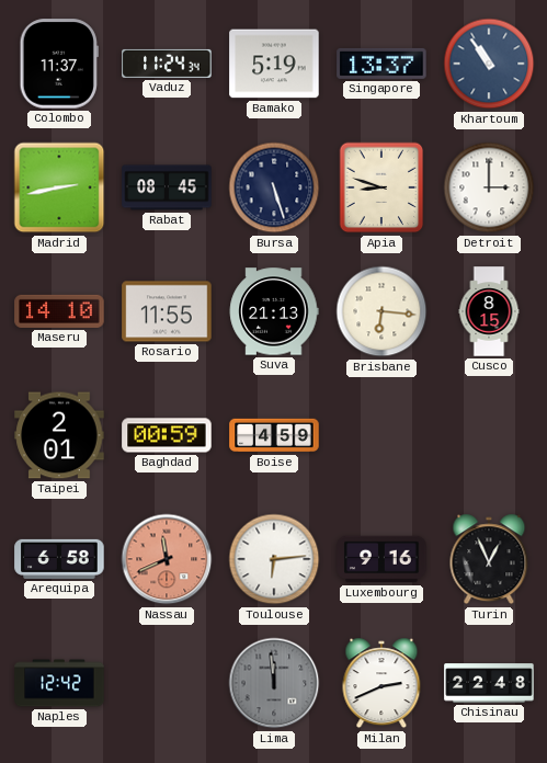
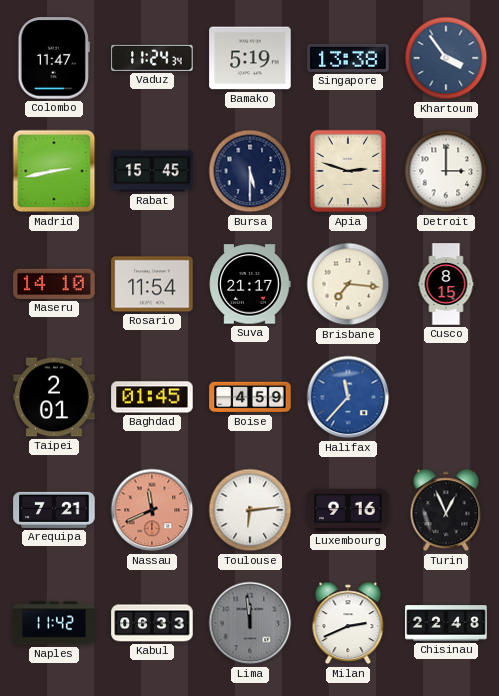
Colombo: 11:37 -> 11:47 (54, 58)
Singapore: 13:37 -> 13:38 (348, 58)
Khartoum: 10:54 -> 3:54 (446, 58)
Rabat: 08:45 -> 15:45 (152, 171)
Bursa: 5:27 -> 5:30 (250, 171)
Apia: 8:48 -> 2:48 (348, 171)
Rosario: 11:55 -> 11:54 (152, 284)
Suva: 21:13 -> 21:17 (250, 284)
Brisbane: 6:16 -> 7:16 (348, 284)
Baghdad: 00:59 -> 01:45 (152, 397)
Halifax: none -> 11:37 (348, 397)
Arequipa: 6:58 -> 7:21 (54, 510)
Naples: 12:42 -> 11:42 (54, 623)
Kabul: none -> 06:33 (152, 623)
